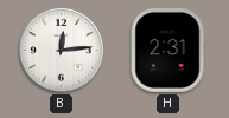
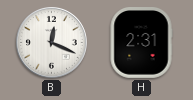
B: 12:14 -> 12:19 (52, 43)
